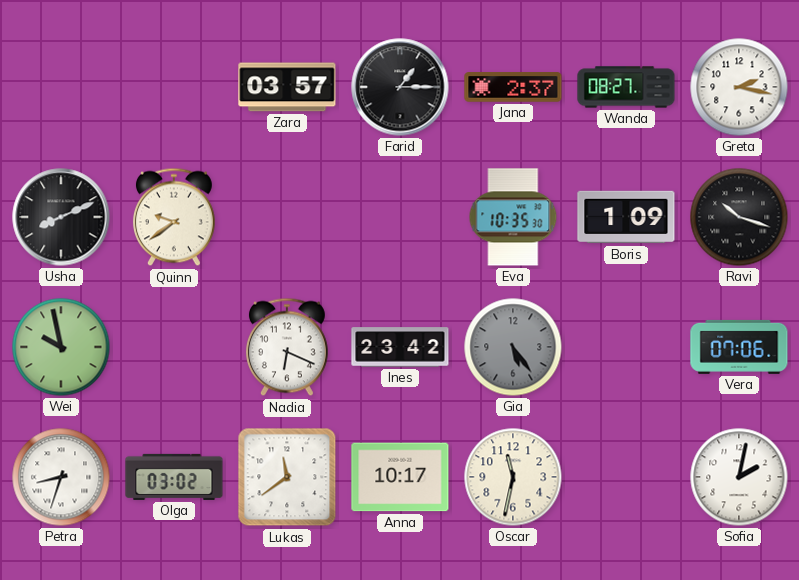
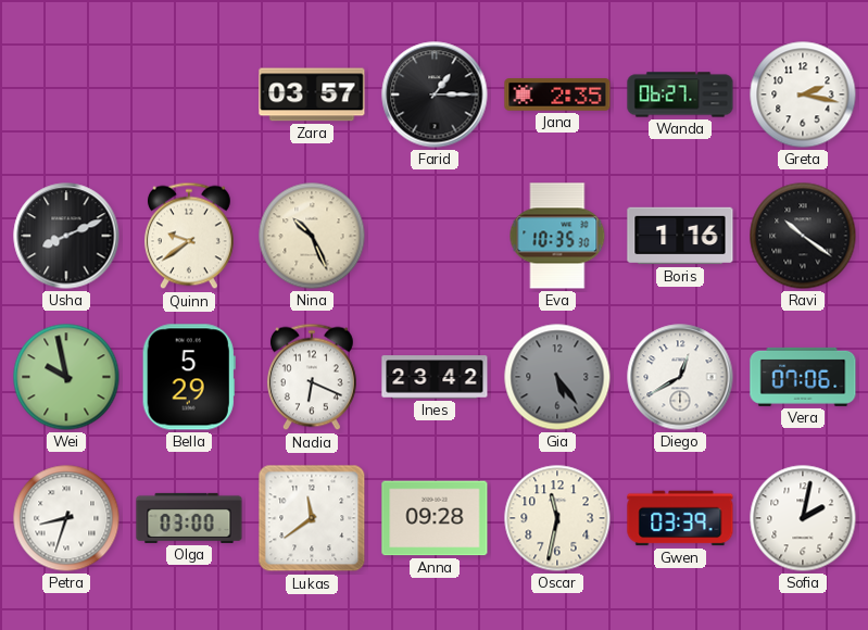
Jana: 2:37 -> 2:35 (557, 94)
Wanda: 08:27 -> 06:27 (680, 94)
Nina: none -> 10:26 (312, 236)
Boris: 1:09 -> 1:16 (680, 236)
Ravi: 10:18 -> 10:21 (803, 236)
Bella: none -> 5:29 (189, 377)
Diego: none -> 12:40 (680, 377)
Olga: 03:02 -> 03:00 (189, 518)
Anna: 10:17 -> 09:28 (435, 518)
Gwen: none -> 03:39 (680, 518)
